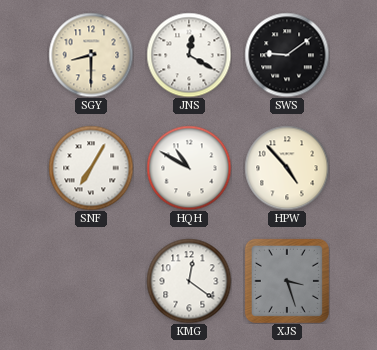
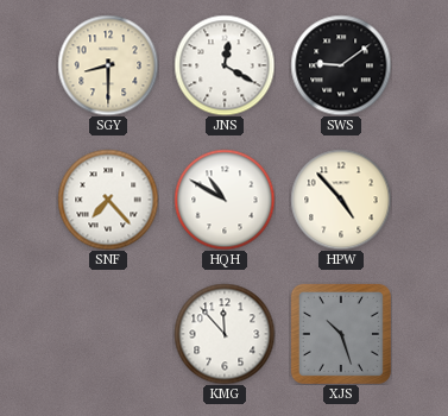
SNF: 7:05 -> 7:23 (108, 200)
KMG: 12:21 -> 11:53 (225, 334)
XJS: 3:27 -> 10:27 (341, 334)
